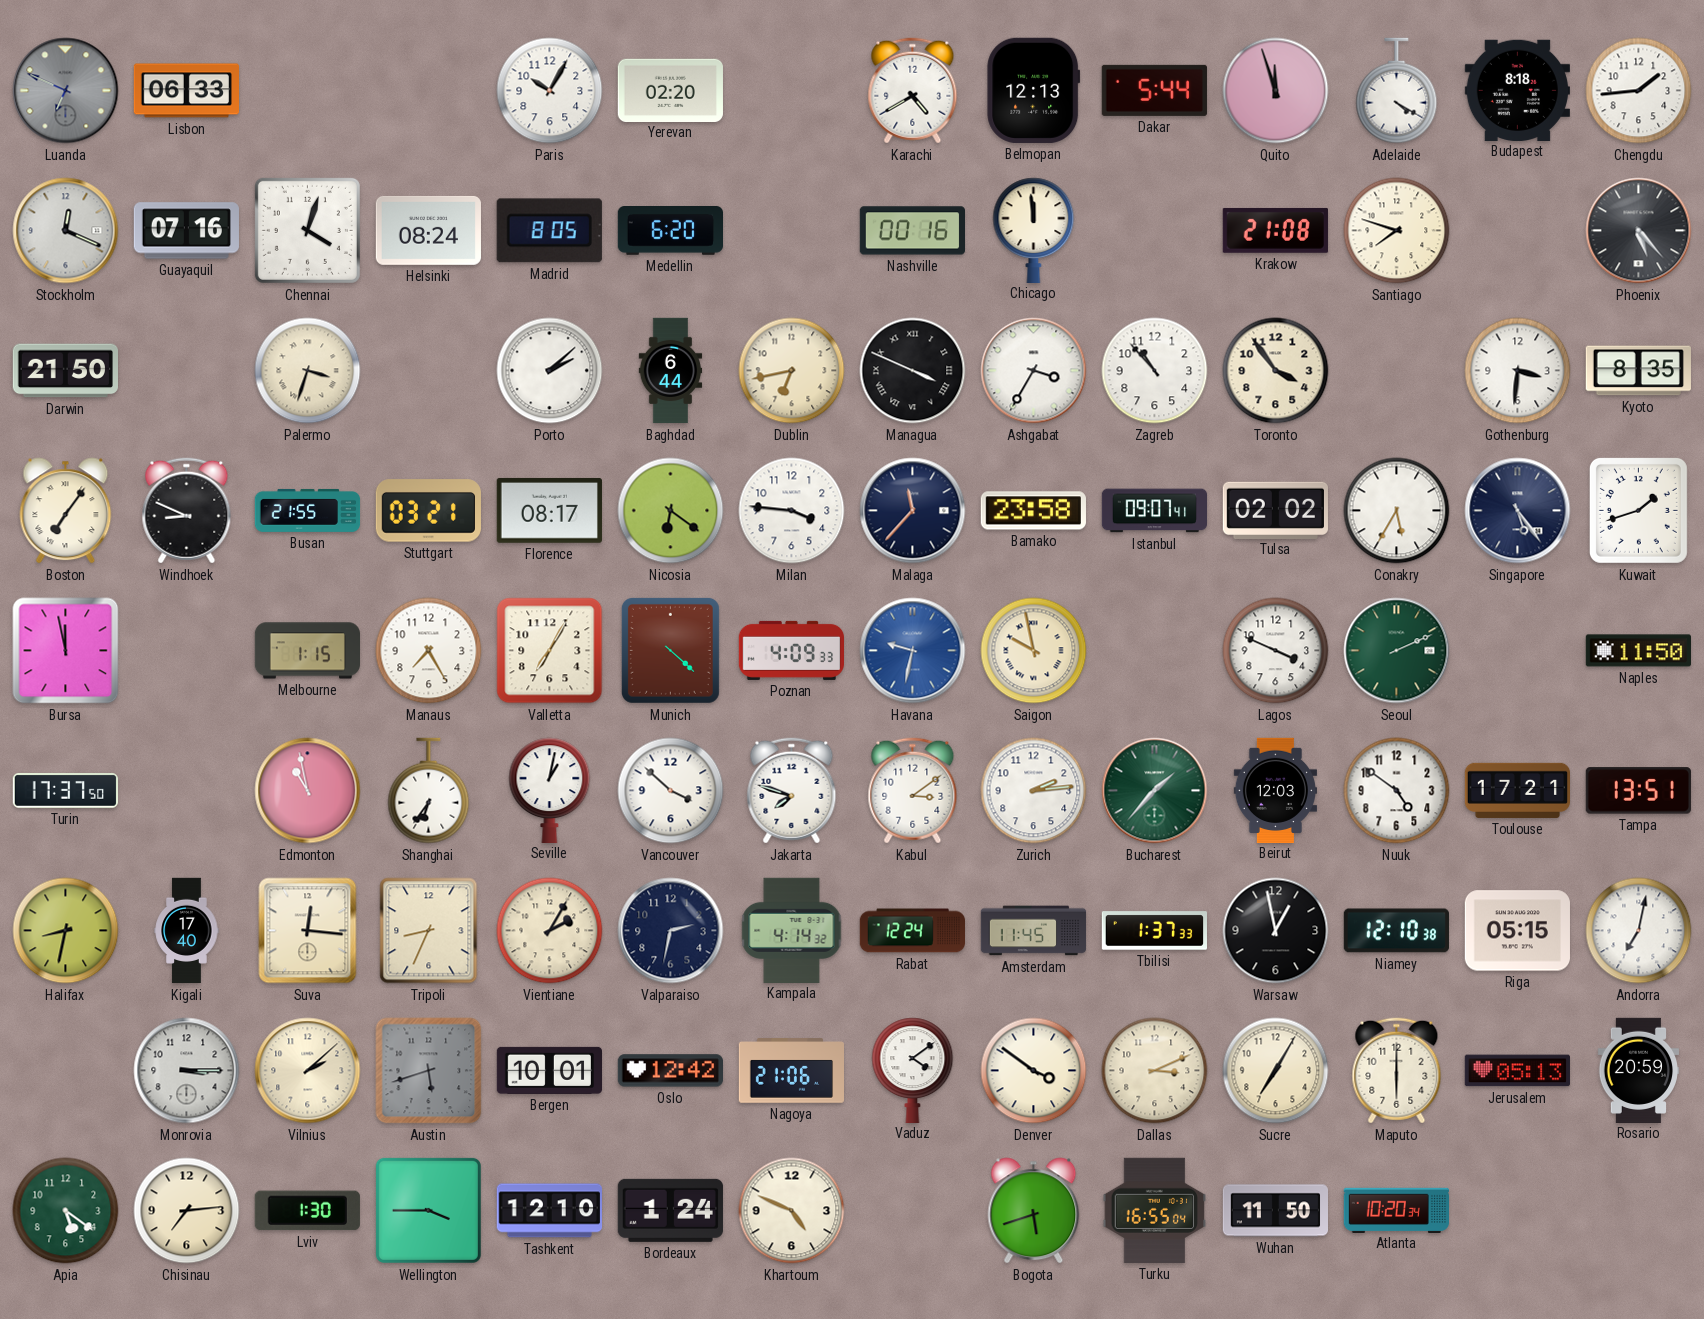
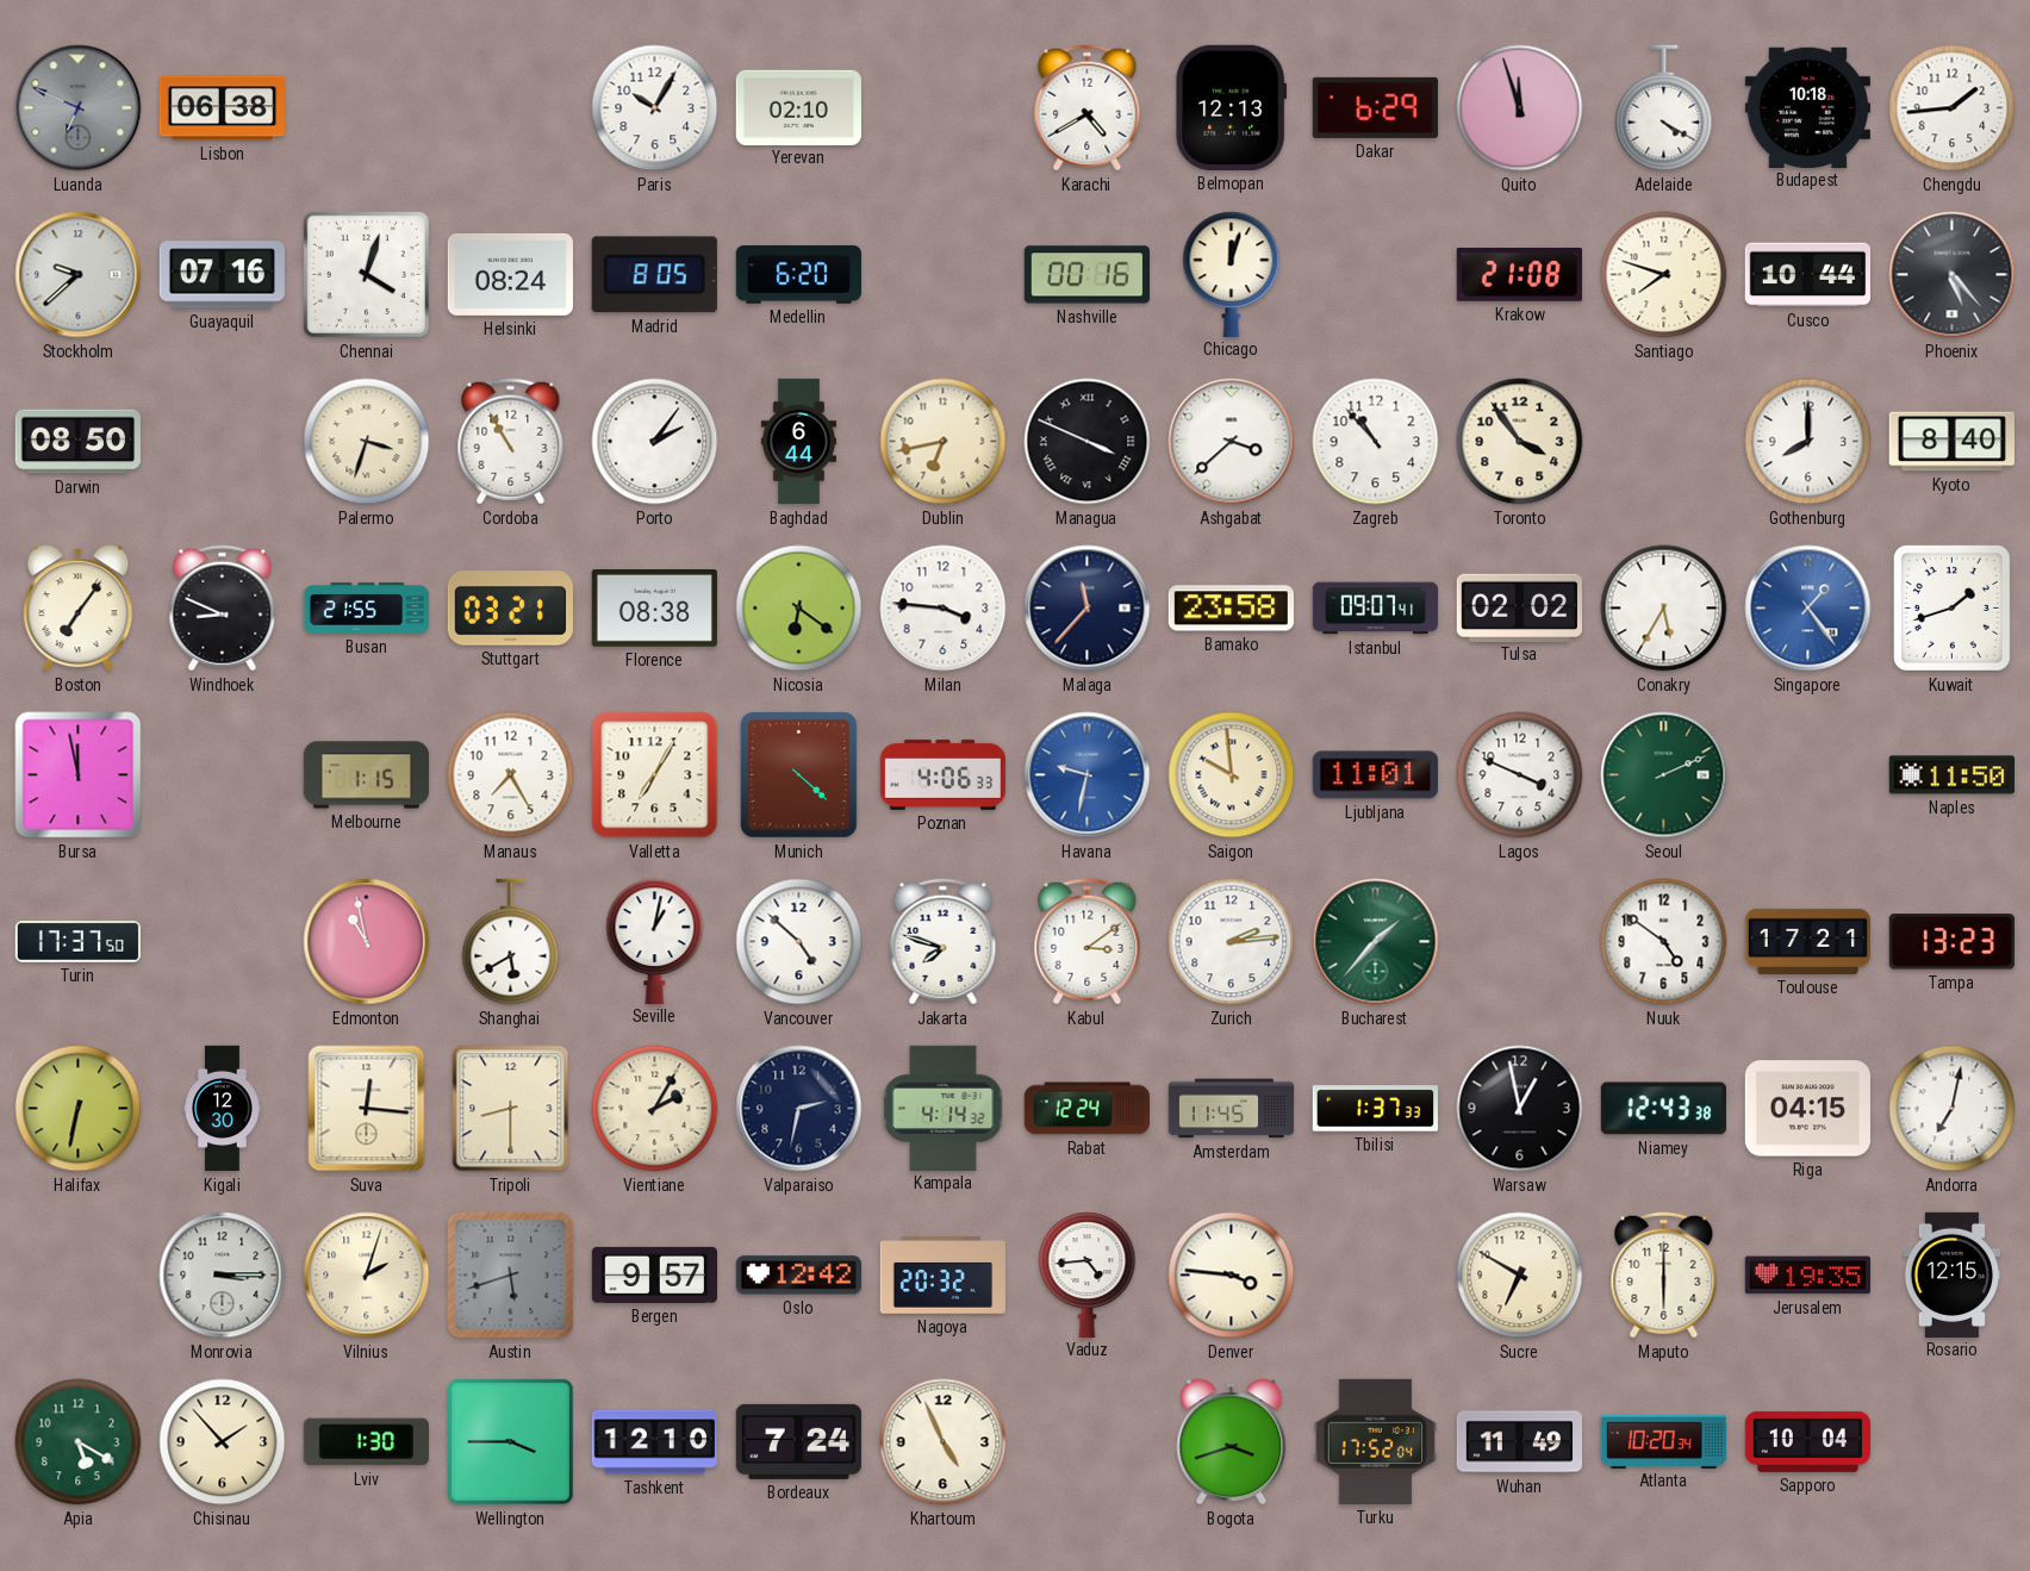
Lisbon: 06:33 -> 06:38 (222, 108)
Yerevan: 02:20 -> 02:10 (798, 107)
Dakar: 5:44 -> 6:29 (1375, 107)
Budapest: 8:18 -> 10:18 (1807, 107)
Stockholm: 12:19 -> 9:38 (79, 275)
Chicago: 11:59 -> 12:03 (1232, 274)
Cusco: none -> 10:44 (1807, 275)
Darwin: 21:50 -> 08:50 (77, 442)
Cordoba: none -> 10:55 (511, 442)
Porto: 2:08 -> 2:06 (655, 442)
Ashgabat: 3:35 -> 3:38 (1232, 442)
Gothenburg: 3:31 -> 8:00 (1808, 442)
Kyoto: 8:35 -> 8:40 (1951, 442)
Florence: 08:17 -> 08:38 (654, 609)
Singapore: 5:24 -> 1:24 (1808, 609)
Singapore dial: navy -> blue (1808, 609)
Poznan: 4:09 -> 4:06 (942, 774)
Saigon: 9:58 -> 9:59 (1232, 775)
Ljubljana: none -> 11:01 (1375, 775)
Shanghai: 6:36 -> 5:40 (511, 942)
Vancouver: 3:52 -> 4:52 (799, 942)
Beirut: 12:03 -> none (1275, 790)
Tampa: 13:51 -> 13:23 (1951, 942)
Halifax: 8:32 -> 6:32 (79, 1109)
Kigali: 17:40 -> 12:30 (223, 1109)
Tripoli: 8:34 -> 8:30 (511, 1109)
Niamey: 12:10 -> 12:43 (1663, 1109)
Riga: 05:15 -> 04:15 (1807, 1109)
Vilnius: 2:08 -> 2:03 (367, 1276)
Bergen: 10:01 -> 9:57 (654, 1274)
Nagoya: 21:06 -> 20:32 (942, 1276)
Vaduz: 4:09 -> 4:44 (1088, 1274)
Denver: 3:51 -> 3:46 (1232, 1276)
Dallas: 3:11 -> none (1155, 1071)
Sucre: 7:05 -> 6:50 (1520, 1276)
Jerusalem: 05:13 -> 19:35 (1807, 1276)
Rosario: 20:59 -> 12:15 (1951, 1274)
Apia: 5:21 -> 5:20 (79, 1442)
Chisinau: 7:14 -> 1:53 (223, 1442)
Bordeaux: 1:24 -> 7:24 (798, 1441)
Khartoum: 4:49 -> 4:56 (944, 1442)
Bogota: 5:42 -> 3:42 (1232, 1442)
Turku: 16:55 -> 17:52 (1376, 1441)
Wuhan: 11:50 -> 11:49 (1519, 1442)
Sapporo: none -> 10:04 (1807, 1441)
